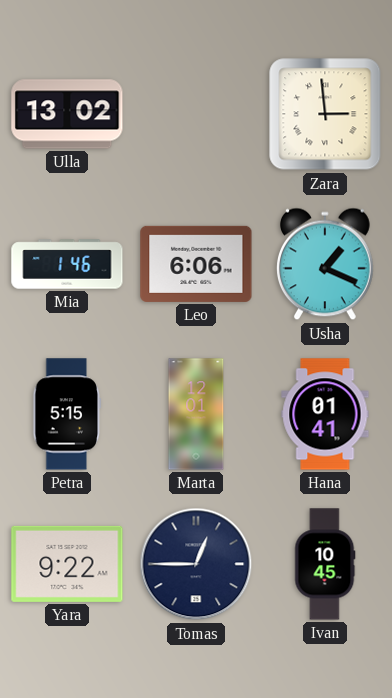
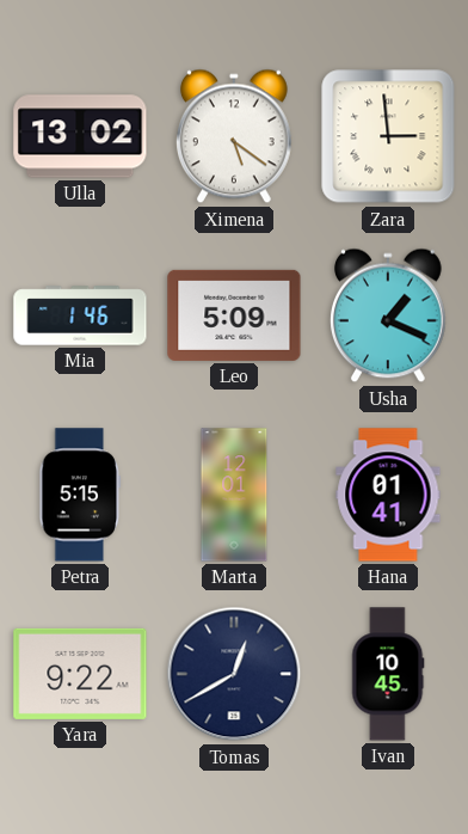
Ximena: none -> 5:21 (234, 136)
Leo: 6:06 -> 5:09 (234, 315)
Tomas: 12:45 -> 12:40 (234, 674)
